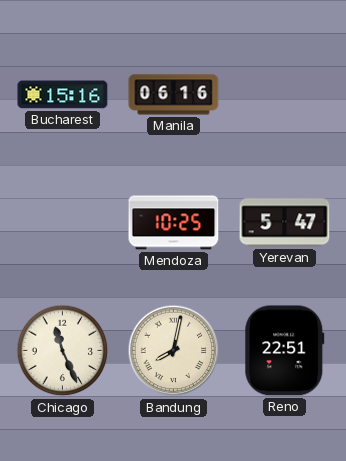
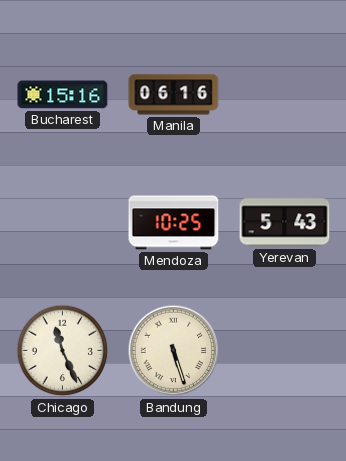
Yerevan: 5:47 -> 5:43 (285, 223)
Bandung: 8:02 -> 5:27 (174, 351)
Reno: 22:51 -> none (285, 351)
